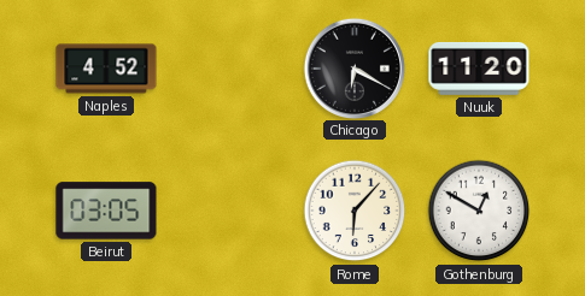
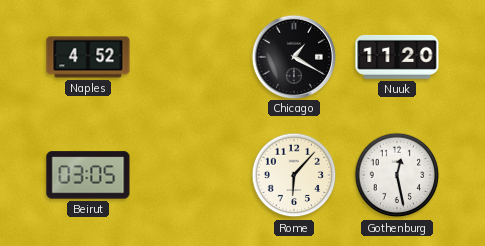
Chicago: 6:20 -> 1:20 (293, 56)
Gothenburg: 12:50 -> 12:28 (397, 175)
